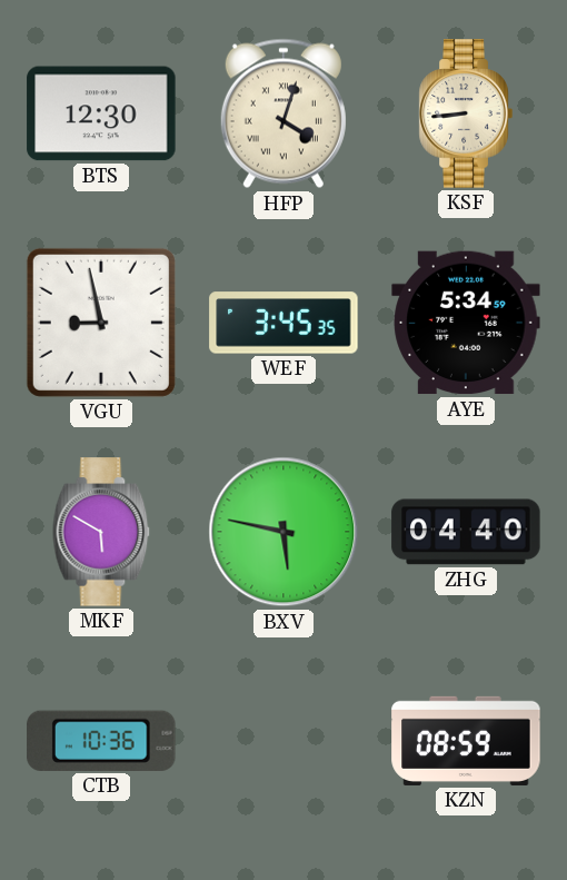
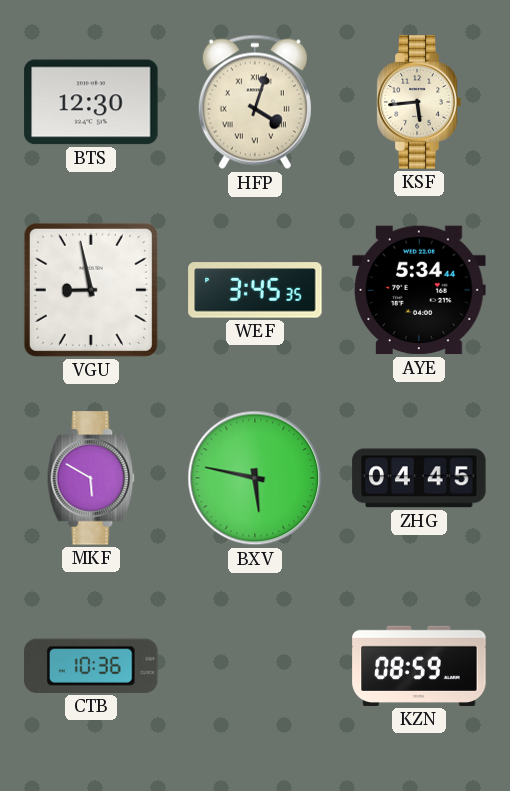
KSF: 8:44 -> 5:44 (419, 102)
AYE: 5:34:59 -> 5:34:44 (419, 290)
ZHG: 04:40 -> 04:45 (419, 478)
